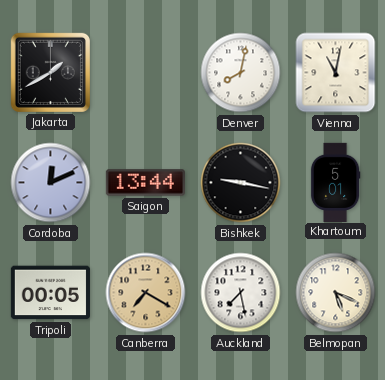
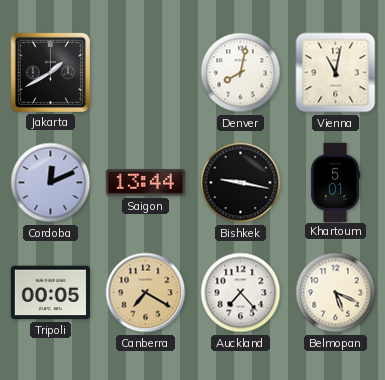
Auckland: 7:28 -> 7:23 (241, 293)
